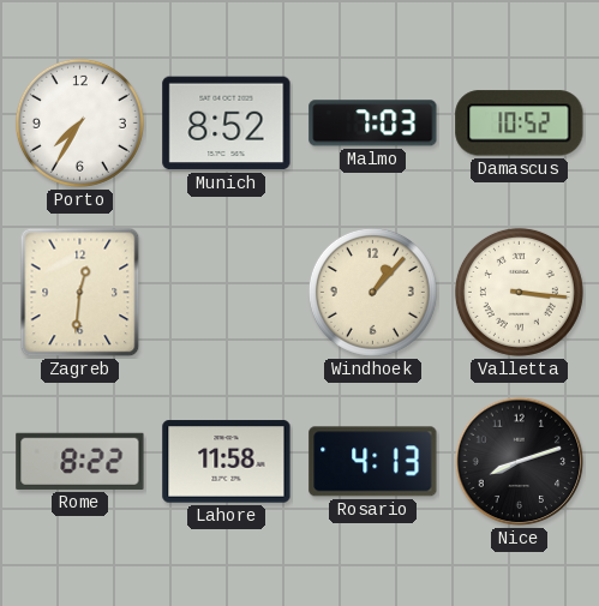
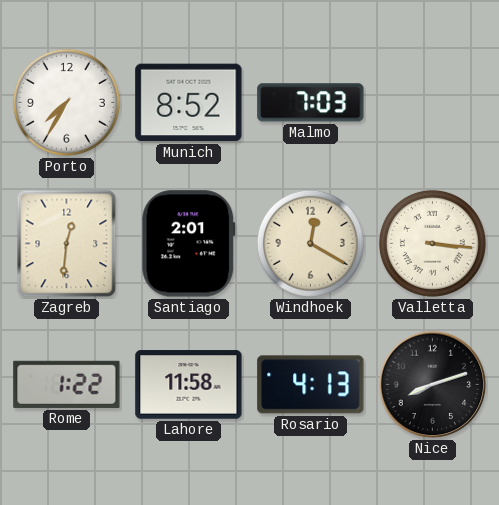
Damascus: 10:52 -> none (520, 124)
Santiago: none -> 2:01 (189, 244)
Windhoek: 1:07 -> 12:20 (310, 243)
Rome: 8:22 -> 1:22 (67, 384)
